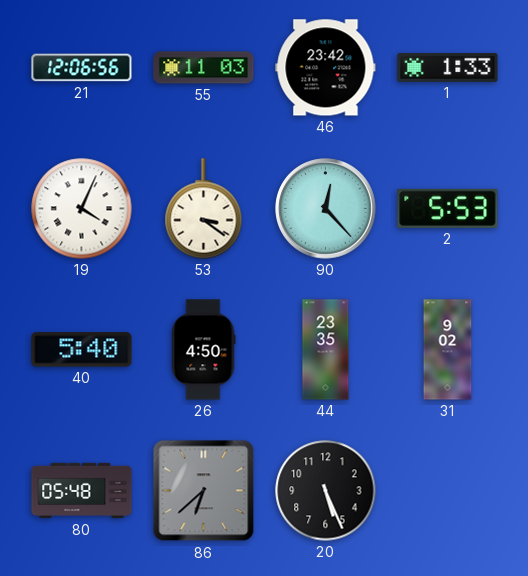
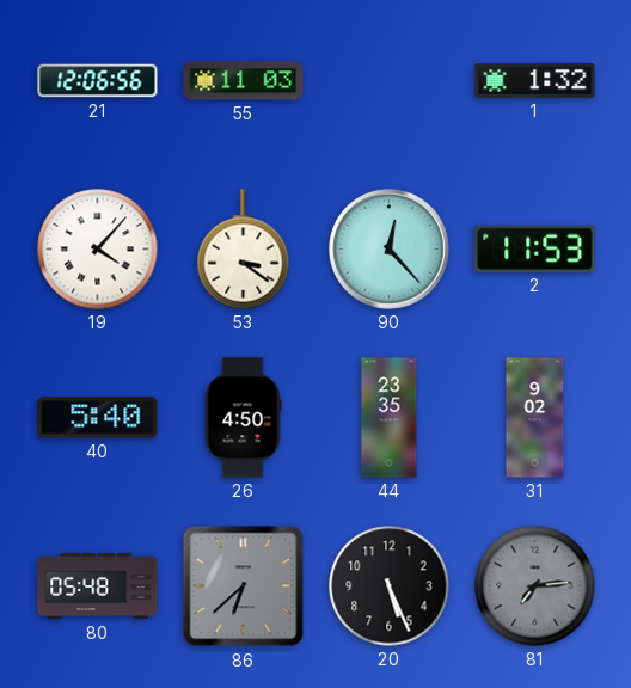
46: 23:42 -> none (326, 68)
1: 1:33 -> 1:32 (535, 81)
19: 4:04 -> 4:07 (98, 250)
2: 5:53 -> 11:53 (535, 248)
81: none -> 7:14 (535, 586)
